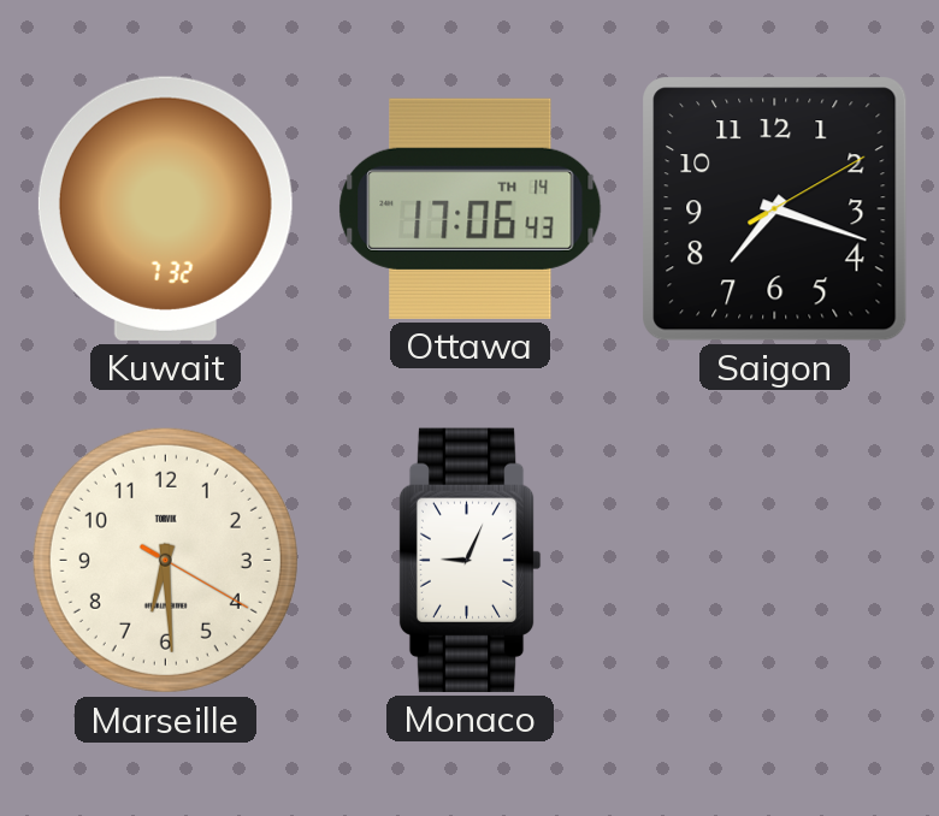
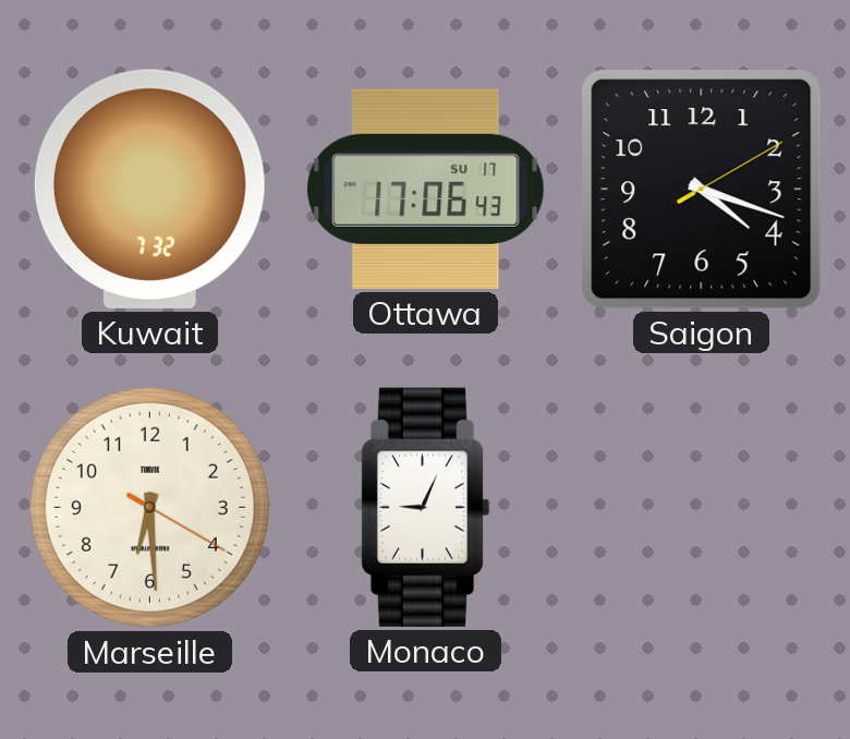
Ottawa date: TH 14 -> SU 17 (426, 189)
Saigon: 7:18 -> 4:18 (702, 190)
